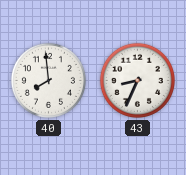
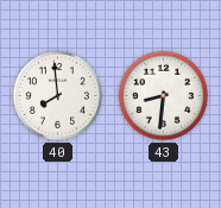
43: 8:34 -> 8:31 (163, 95)
